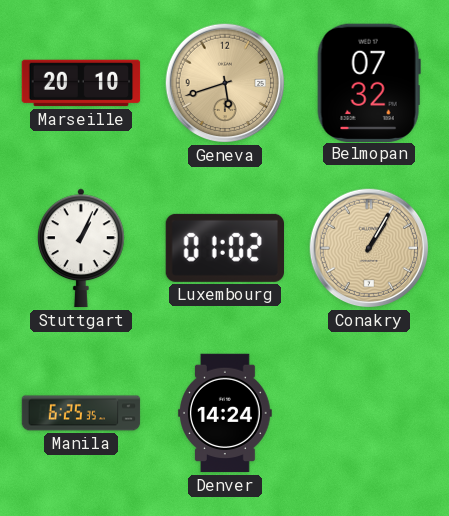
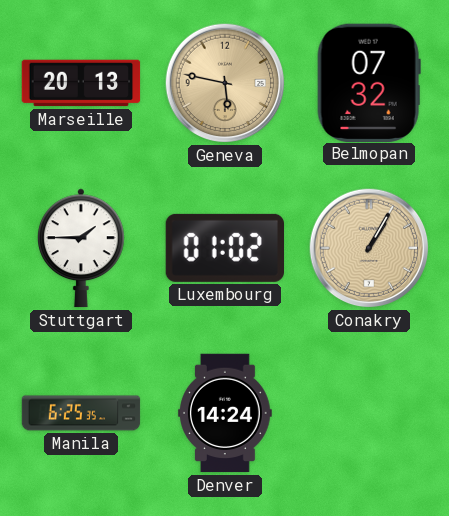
Marseille: 20:10 -> 20:13 (81, 83)
Geneva: 5:42 -> 5:47 (225, 83)
Stuttgart: 1:04 -> 1:45 (82, 248)
